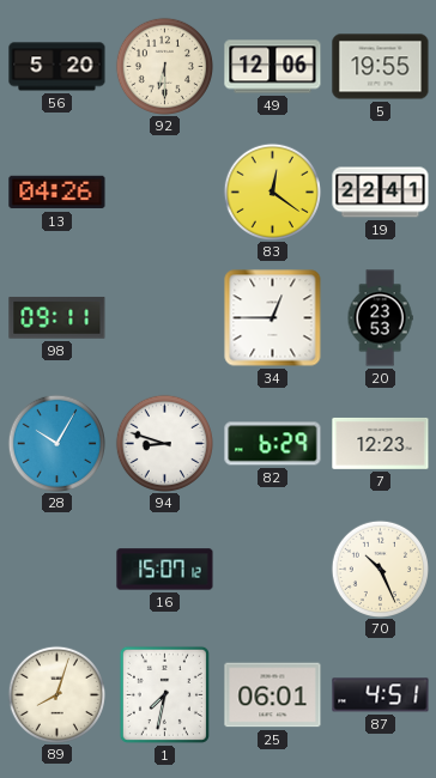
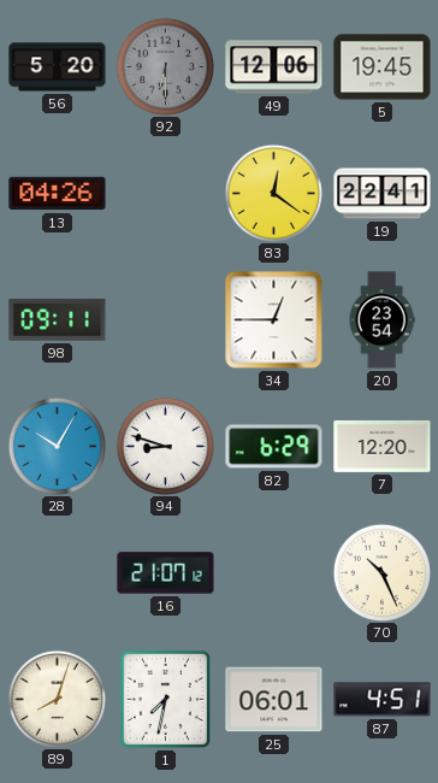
92 dial: cream -> grey (165, 66)
5: 19:55 -> 19:45 (383, 67)
20: 23:53 -> 23:54 (381, 320)
7: 12:23 -> 12:20 (383, 446)
16: 15:07 -> 21:07 (166, 573)
